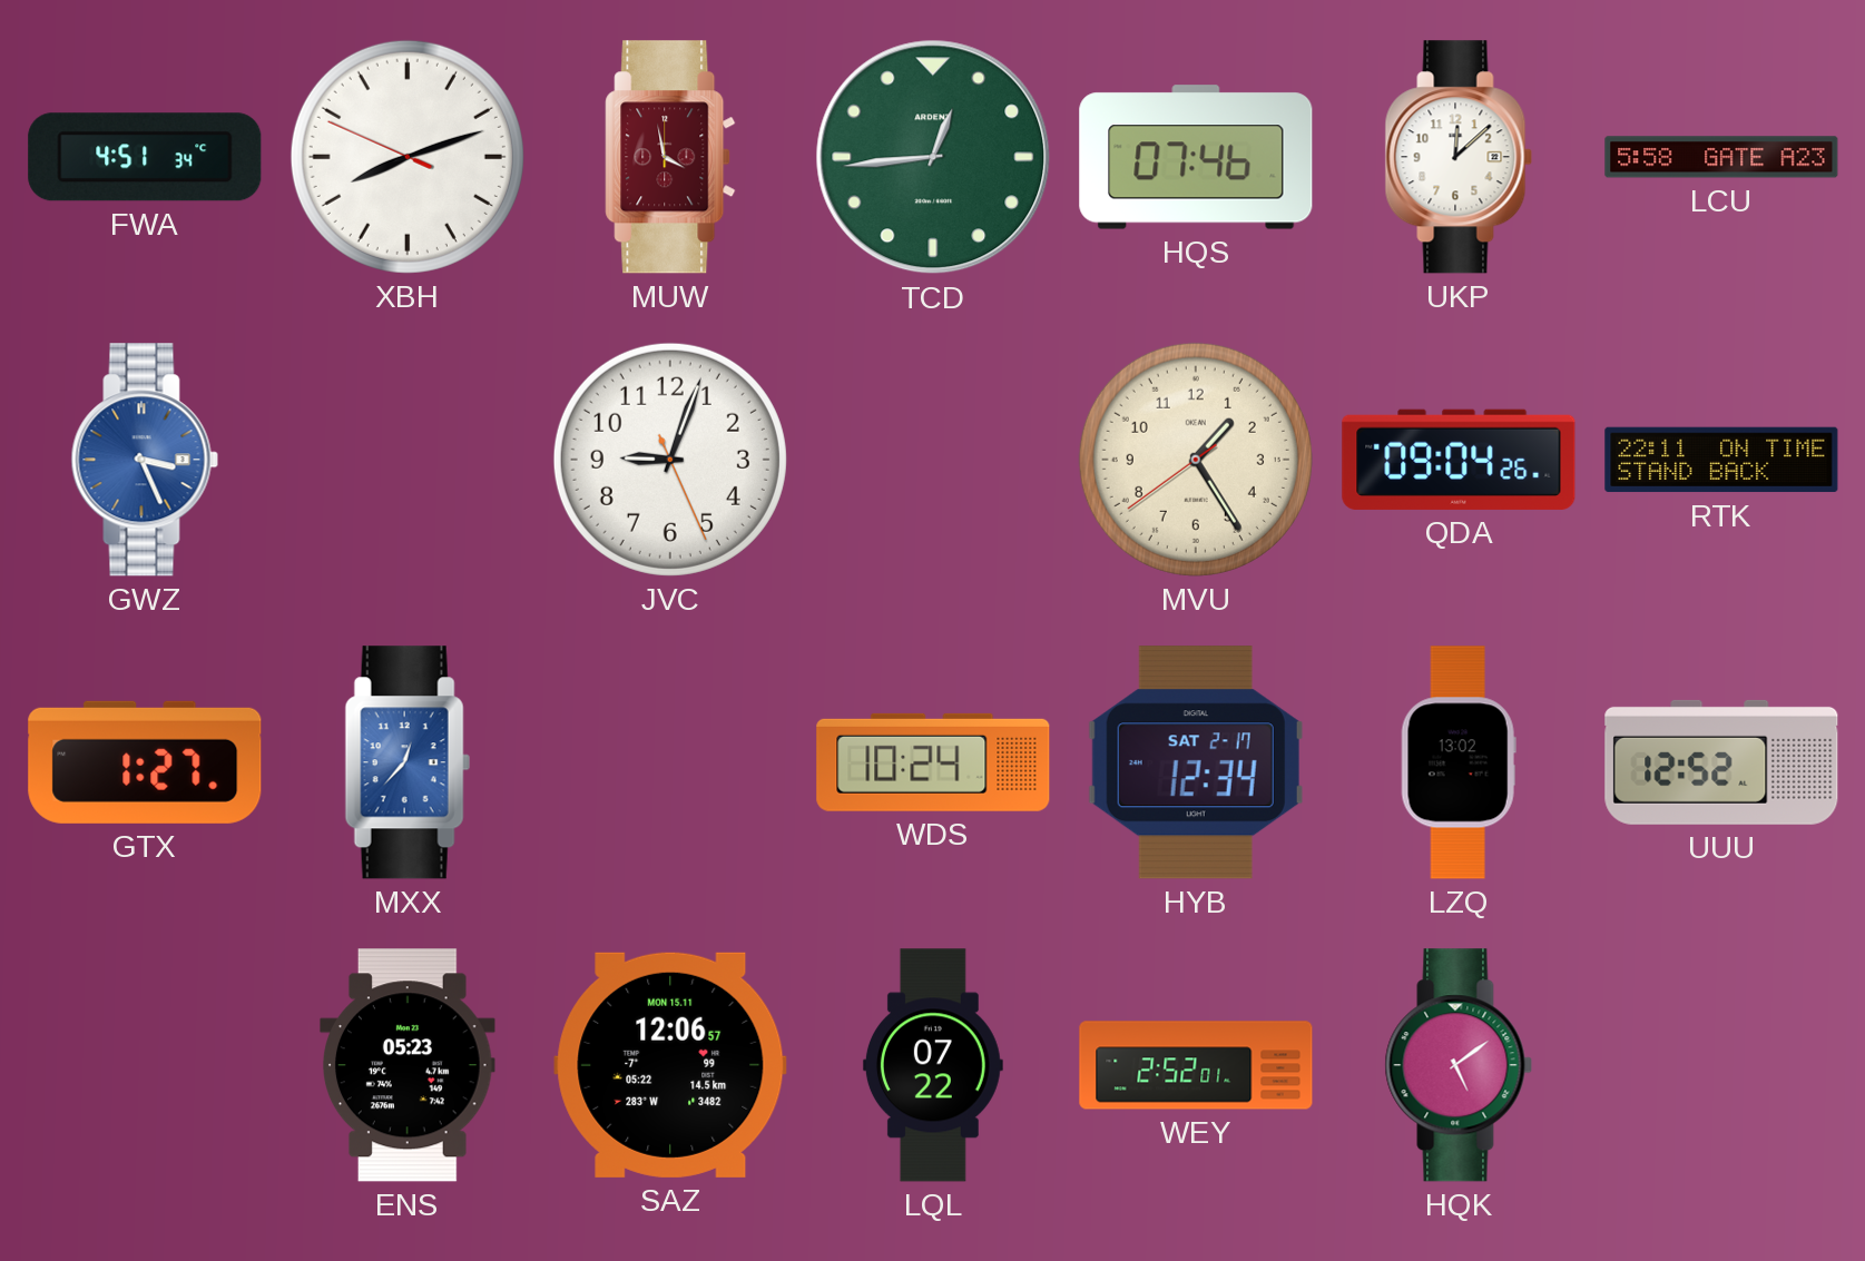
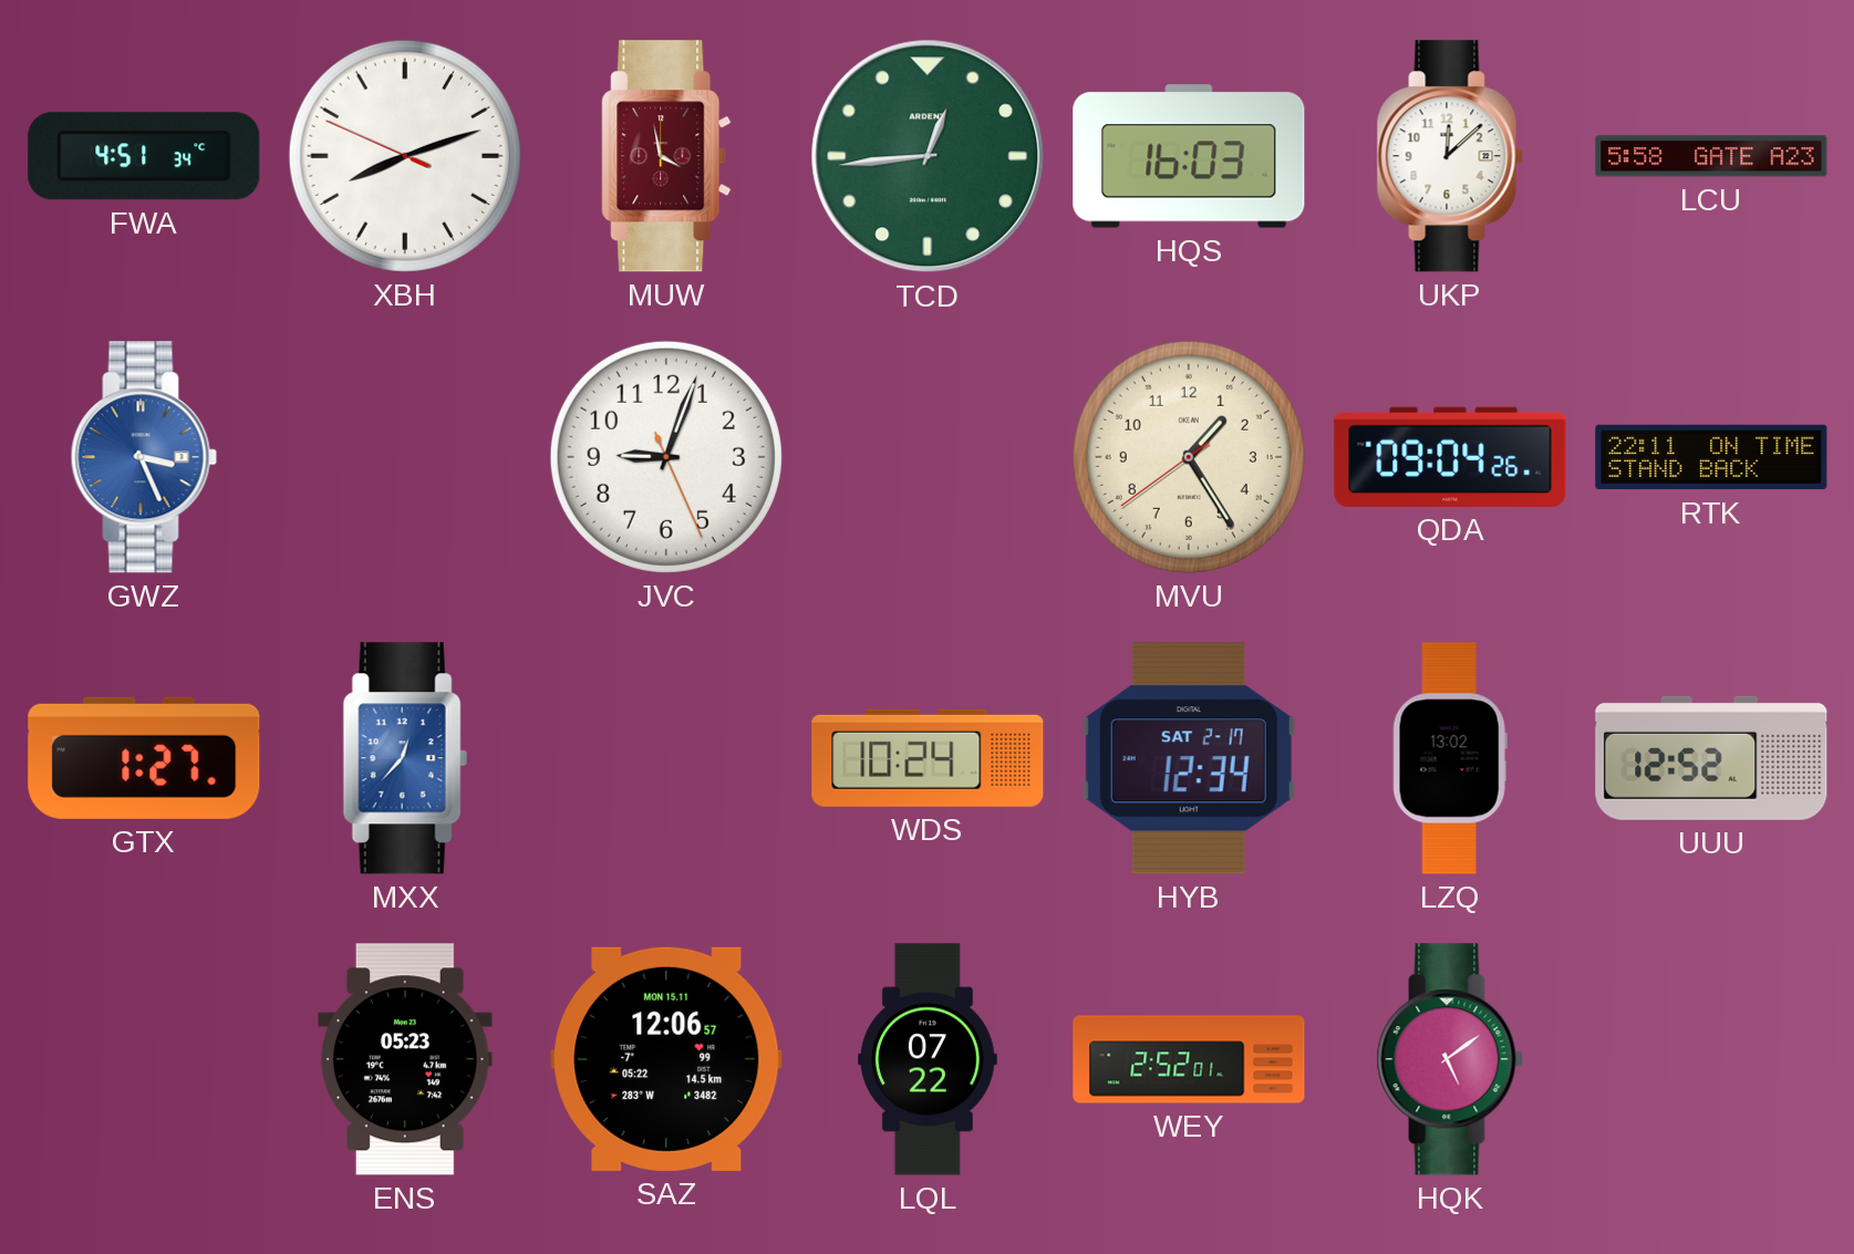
HQS: 07:46 -> 16:03 (1189, 156)
